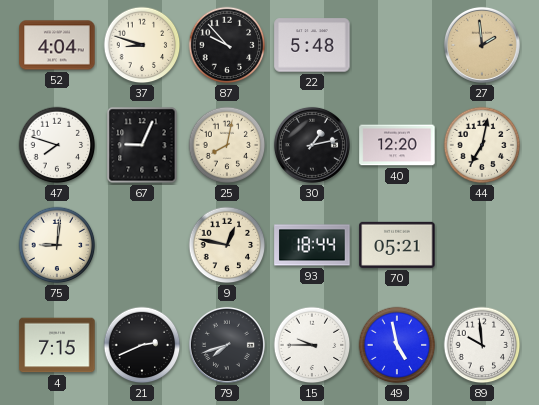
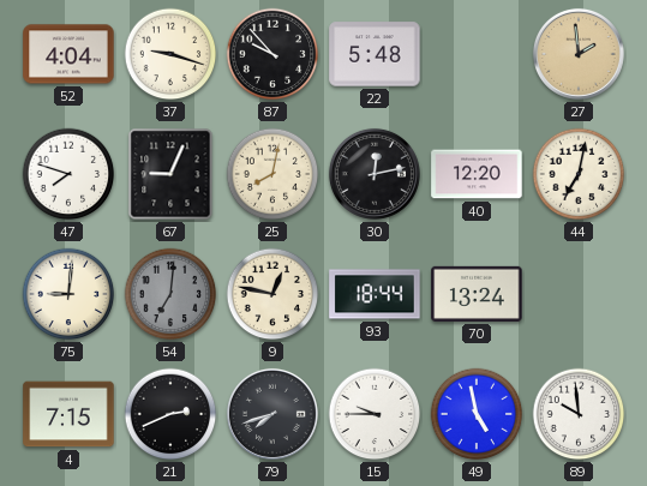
37: 8:48 -> 9:18 (170, 54)
30: 1:13 -> 12:13 (375, 174)
54: none -> 7:01 (170, 294)
70: 05:21 -> 13:24 (477, 294)
